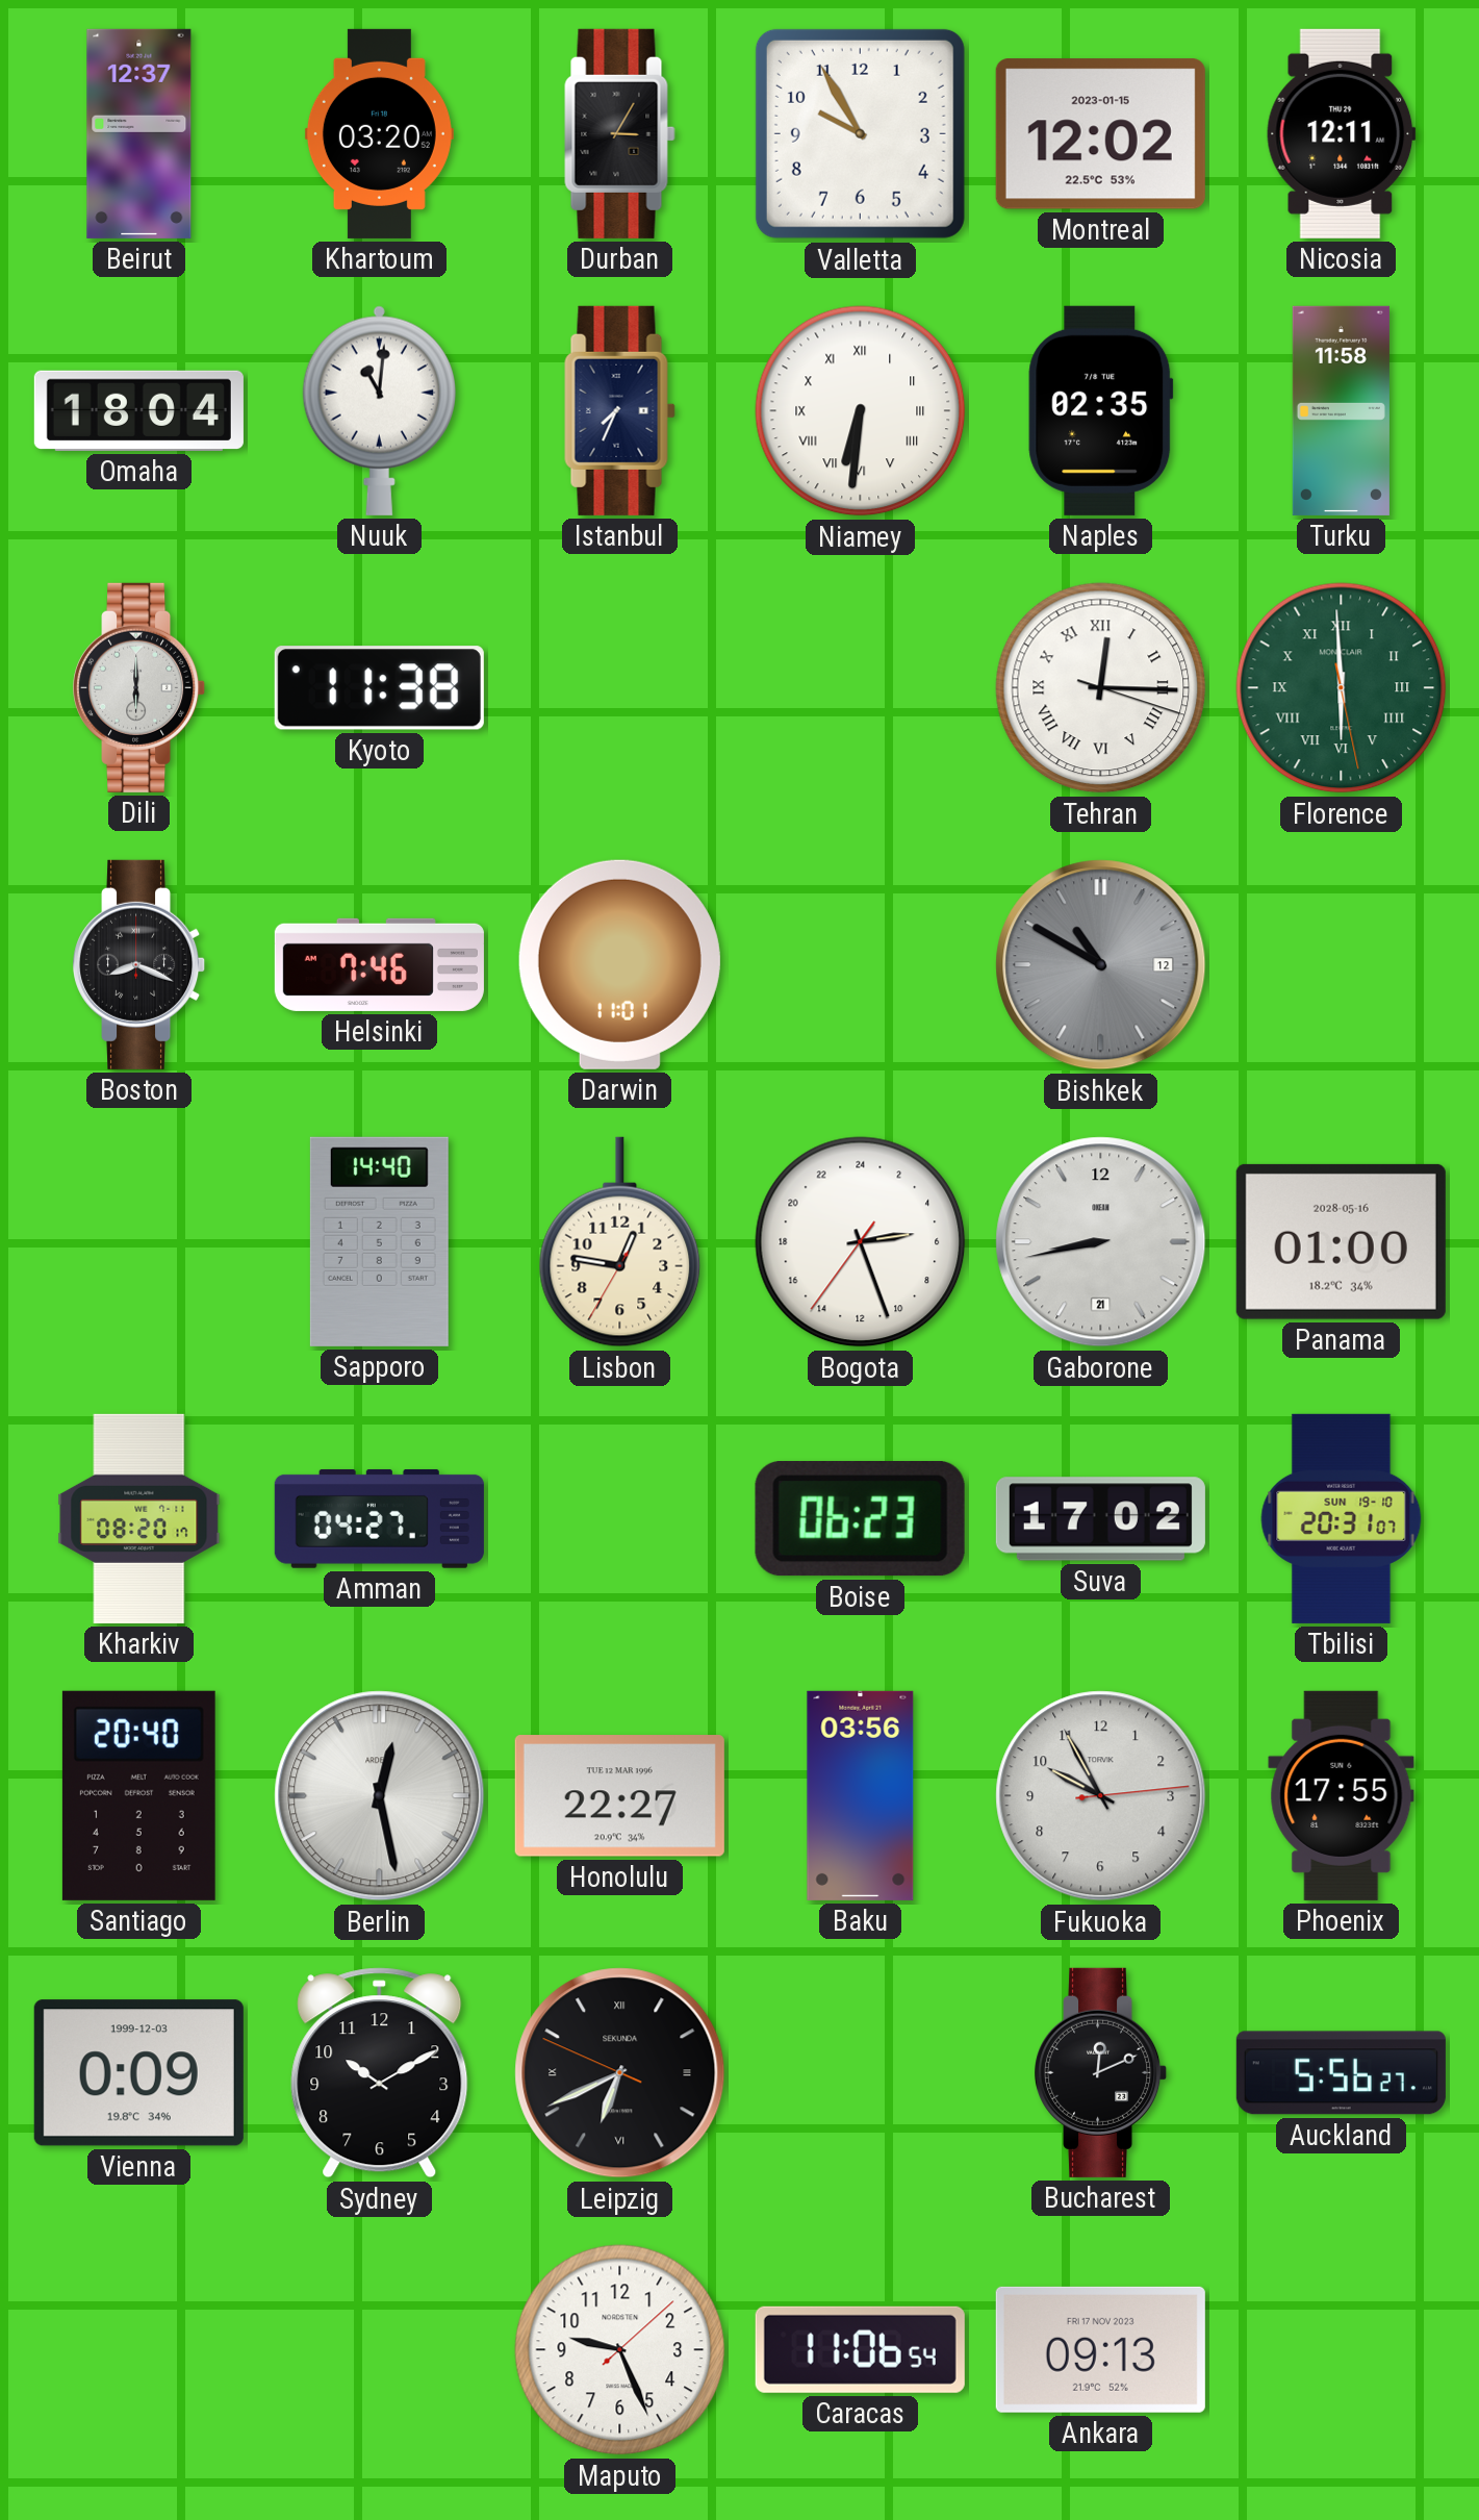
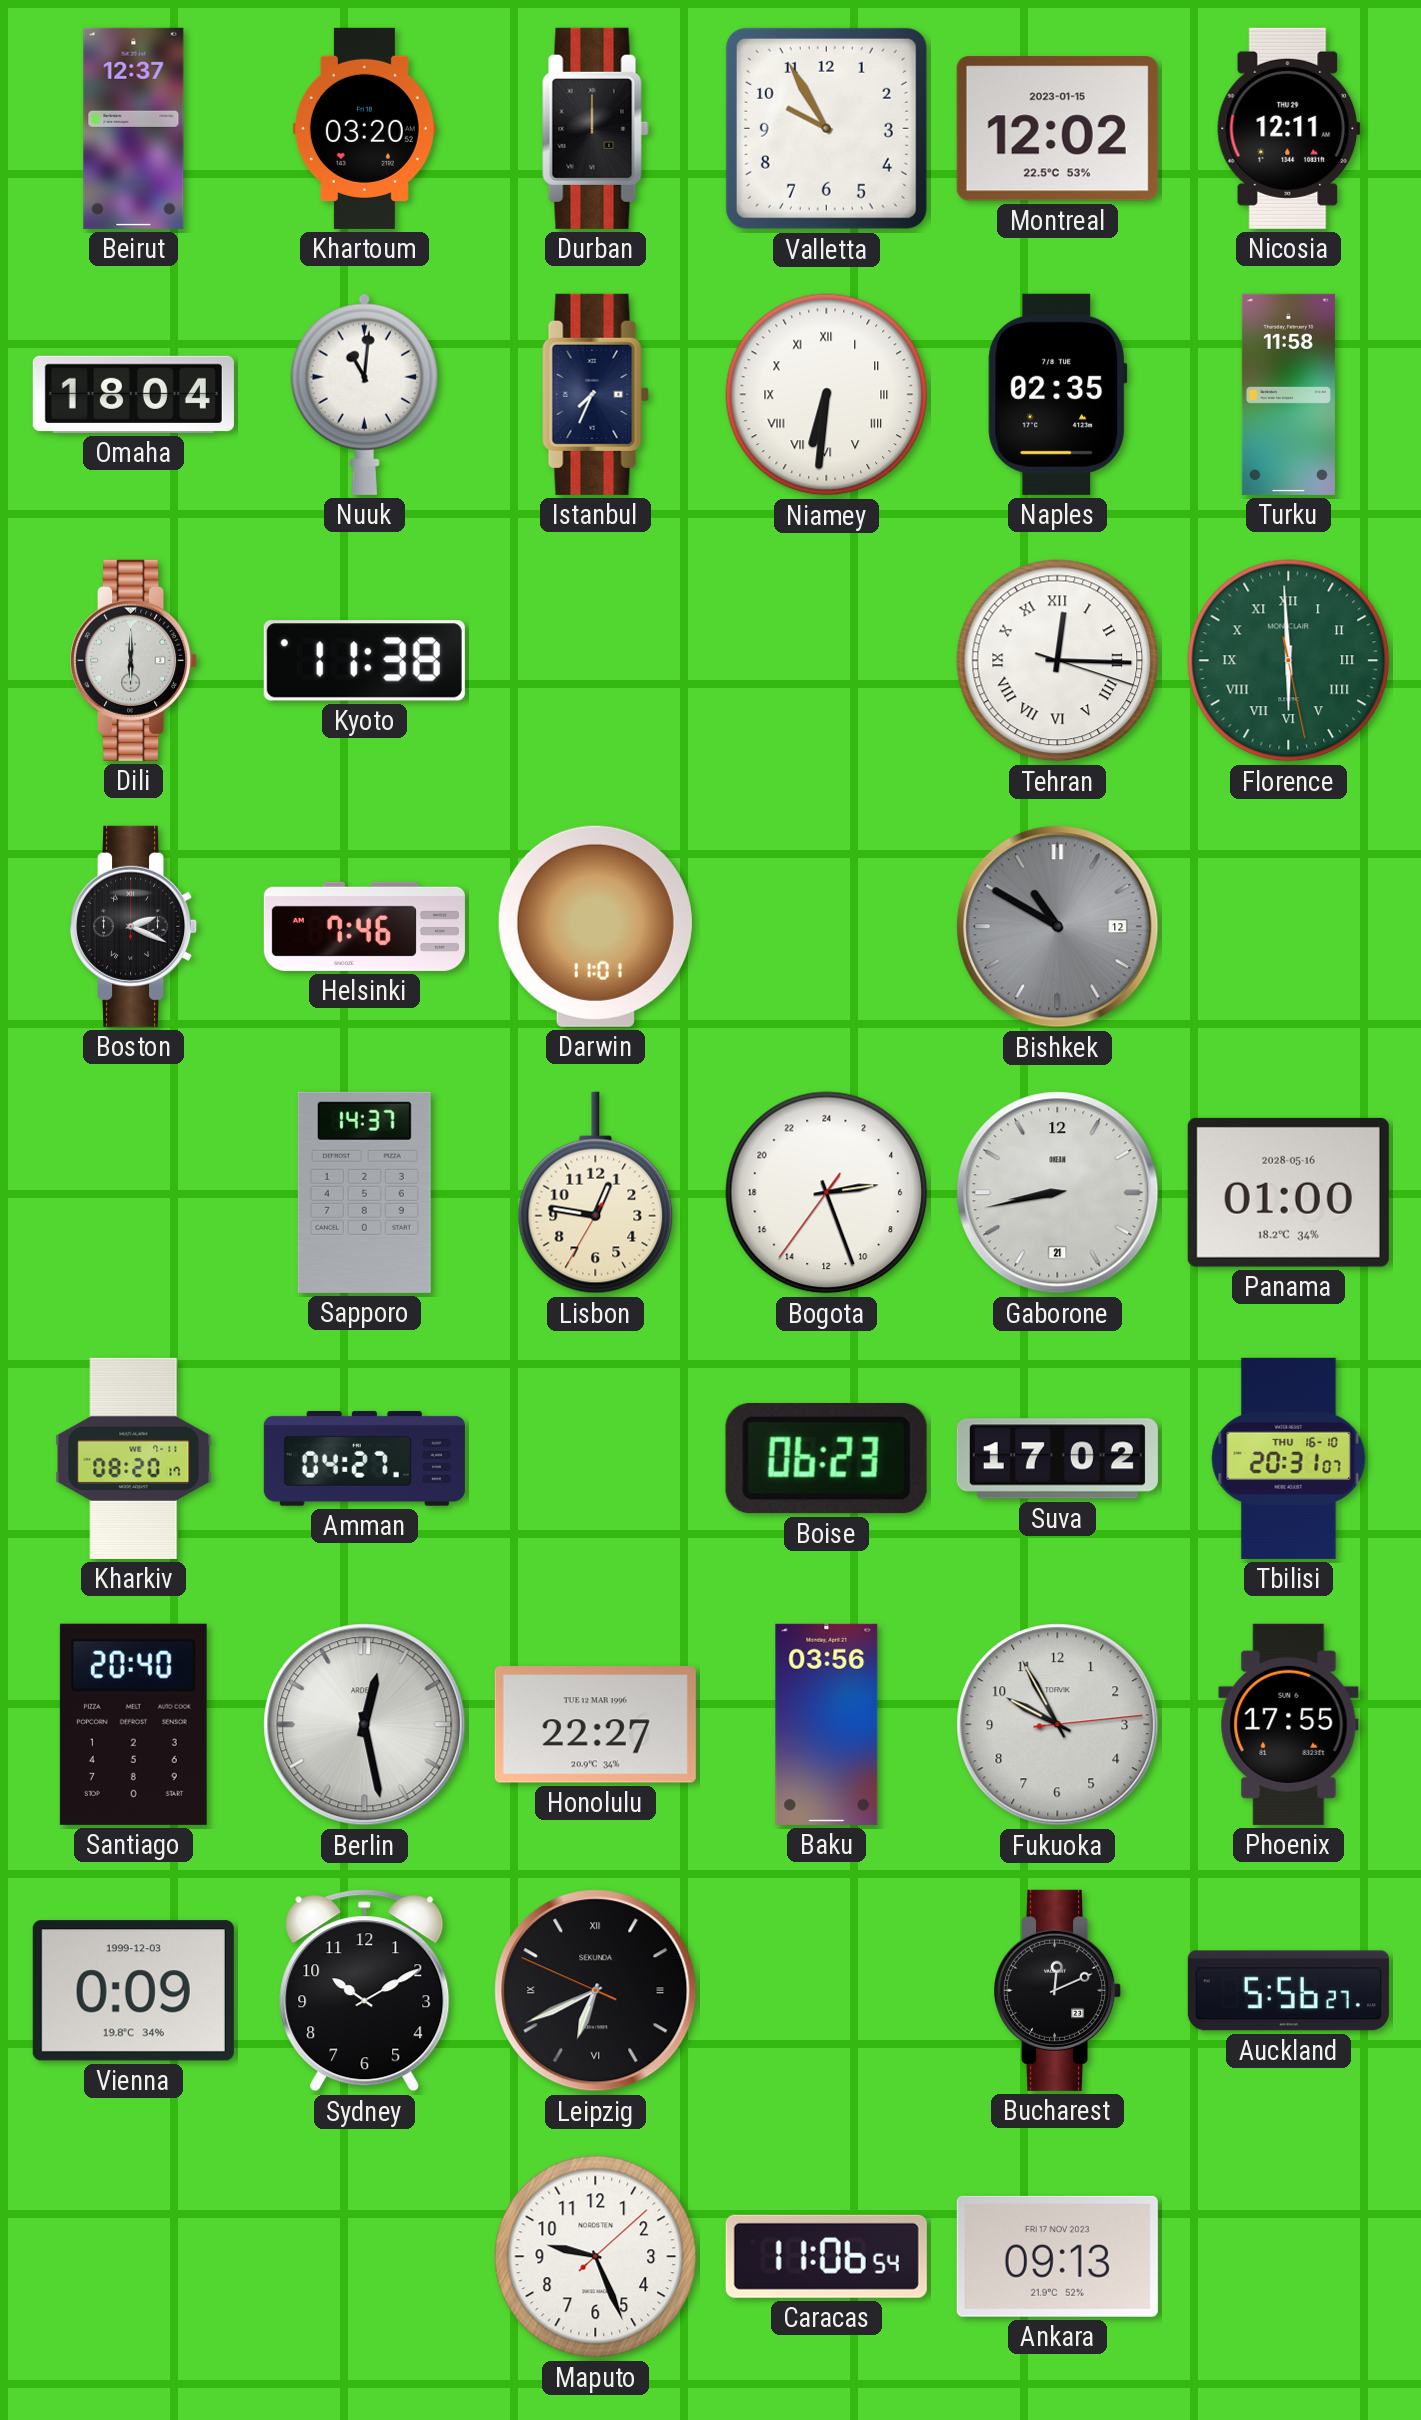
Durban: 3:05 -> 12:00 (596, 128)
Boston: 8:19 -> 2:19 (134, 926)
Sapporo: 14:40 -> 14:37 (364, 1192)
Tbilisi date: SUN 19-10 -> THU 16-10 (1289, 1458)
